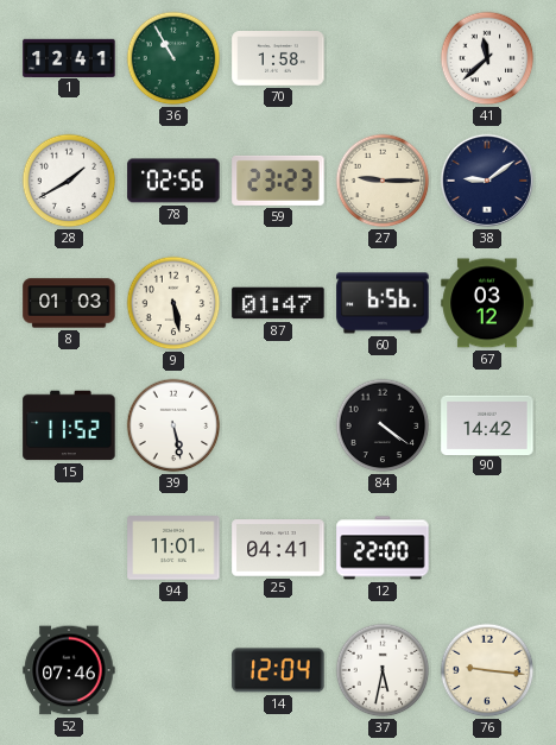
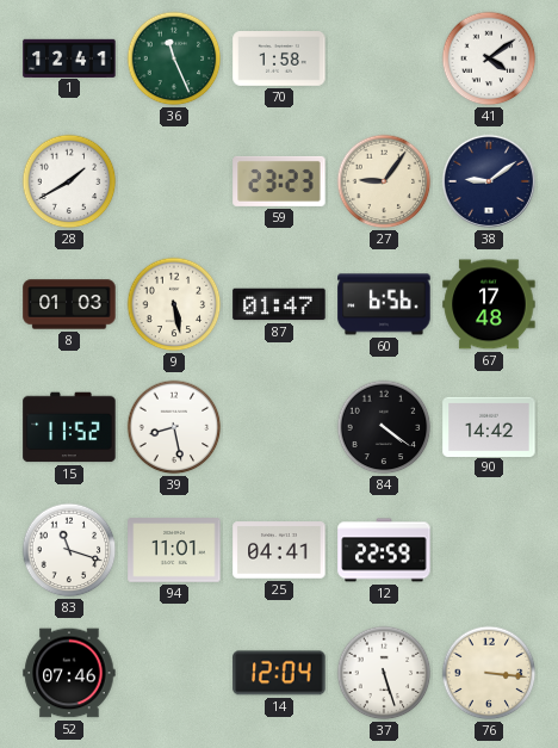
36: 10:55 -> 11:26 (174, 58)
41: 11:38 -> 4:09 (489, 58)
78: 02:56 -> none (173, 181)
27: 9:15 -> 9:06 (384, 181)
67: 03:12 -> 17:48 (489, 304)
39: 5:28 -> 8:28 (174, 427)
83: none -> 11:18 (69, 550)
12: 22:00 -> 22:59 (384, 550)
37: 5:32 -> 5:27 (384, 673)
76: 9:16 -> 3:16 (489, 673)
